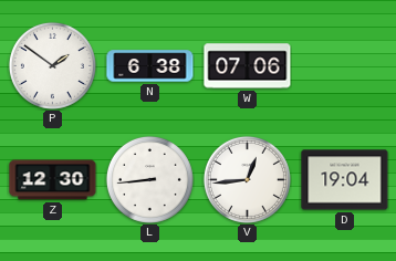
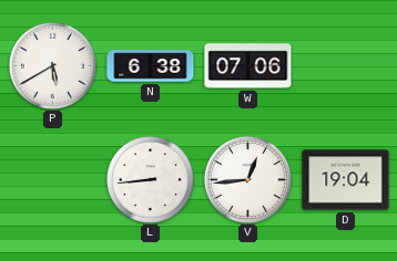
P: 1:51 -> 5:40 (52, 65)
Z: 12:30 -> none (53, 180)
